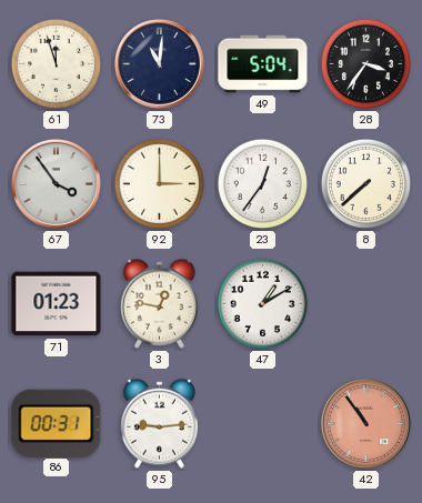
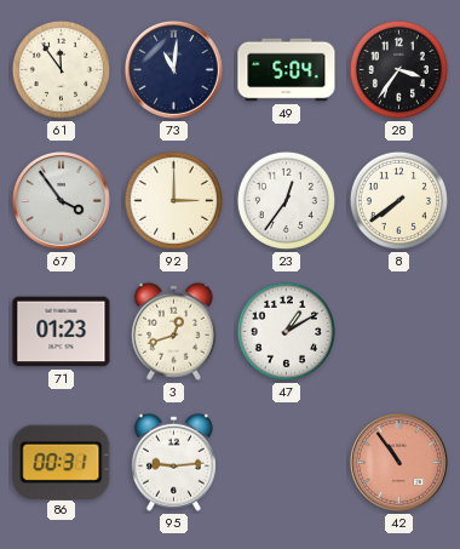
61: 11:57 -> 11:54 (61, 69)
8: 7:38 -> 7:39 (398, 200)
3: 12:47 -> 12:42 (173, 331)
